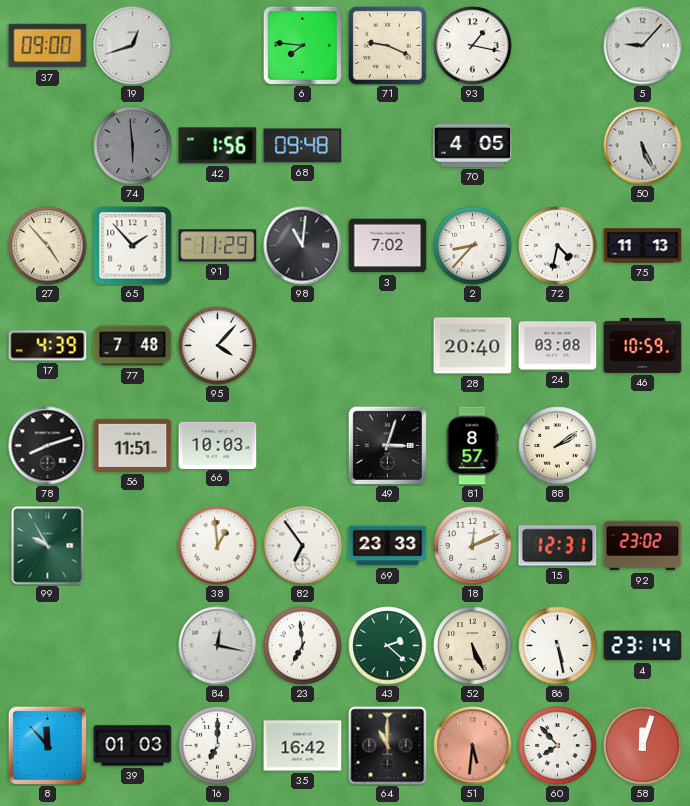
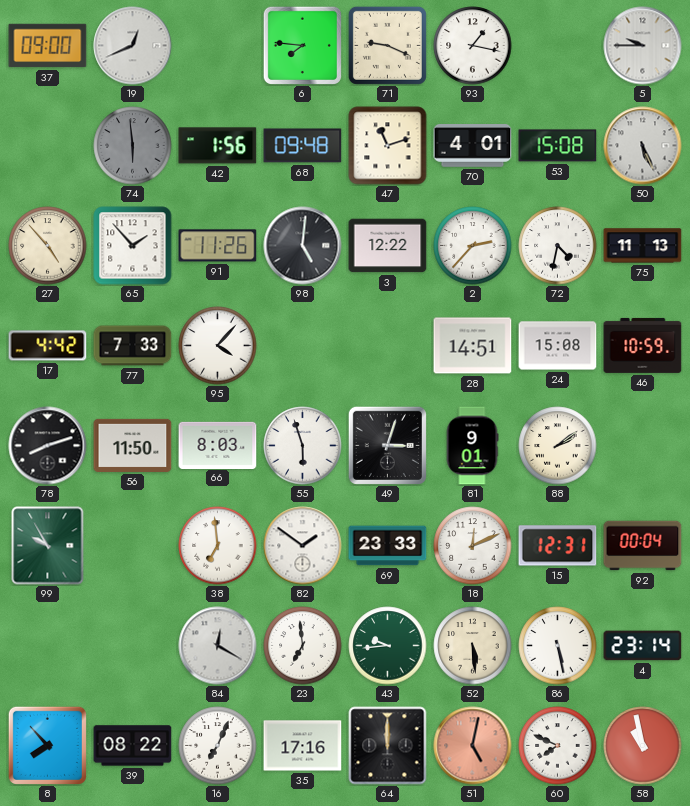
19: 12:42 -> 12:41 (133, 46)
5: 9:07 -> 9:45 (643, 46)
47: none -> 11:12 (388, 146)
70: 4:05 -> 4:01 (473, 146)
53: none -> 15:08 (558, 146)
91: 11:29 -> 11:26 (218, 246)
98: 11:01 -> 5:01 (303, 246)
3: 7:02 -> 12:22 (388, 246)
2: 8:37 -> 2:37 (473, 246)
17: 4:39 -> 4:42 (48, 346)
77: 7:48 -> 7:33 (133, 346)
28: 20:40 -> 14:51 (473, 346)
24: 03:08 -> 15:08 (558, 346)
56: 11:51 -> 11:50 (133, 445)
66: 10:03 -> 8:03 (218, 445)
55: none -> 5:57 (303, 446)
81: 8:57 -> 9:01 (472, 446)
38: 12:59 -> 6:59 (218, 546)
82: 6:54 -> 1:51 (303, 546)
92: 23:02 -> 00:04 (643, 546)
84: 12:17 -> 12:20 (218, 646)
43: 2:22 -> 9:44 (388, 646)
52: 5:26 -> 5:29 (473, 646)
8: 11:53 -> 7:53 (47, 745)
39: 01:03 -> 08:22 (133, 746)
16: 7:00 -> 7:04 (218, 746)
35: 16:42 -> 17:16 (303, 746)
64: 11:00 -> 12:00 (388, 746)
51: 5:31 -> 5:02 (473, 746)
60: 7:53 -> 7:49 (558, 746)
58: 12:03 -> 10:58 (643, 746)
